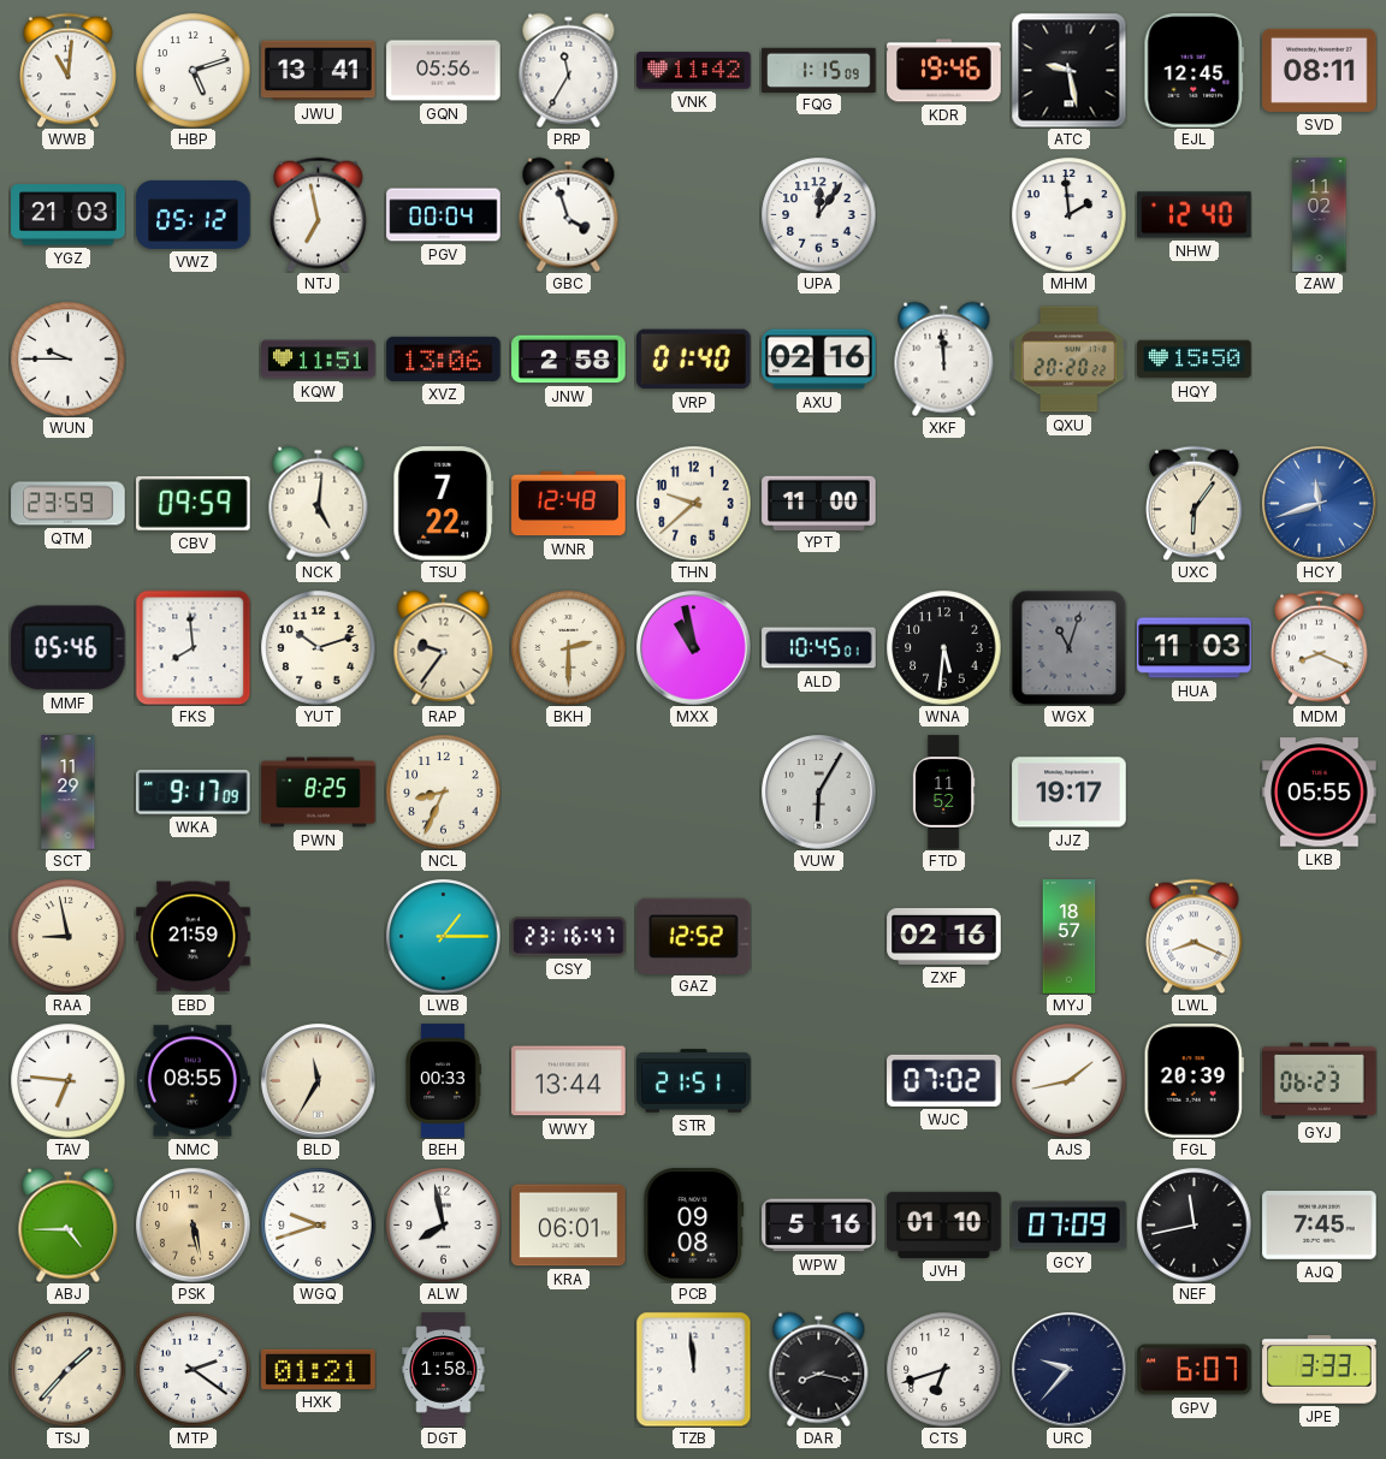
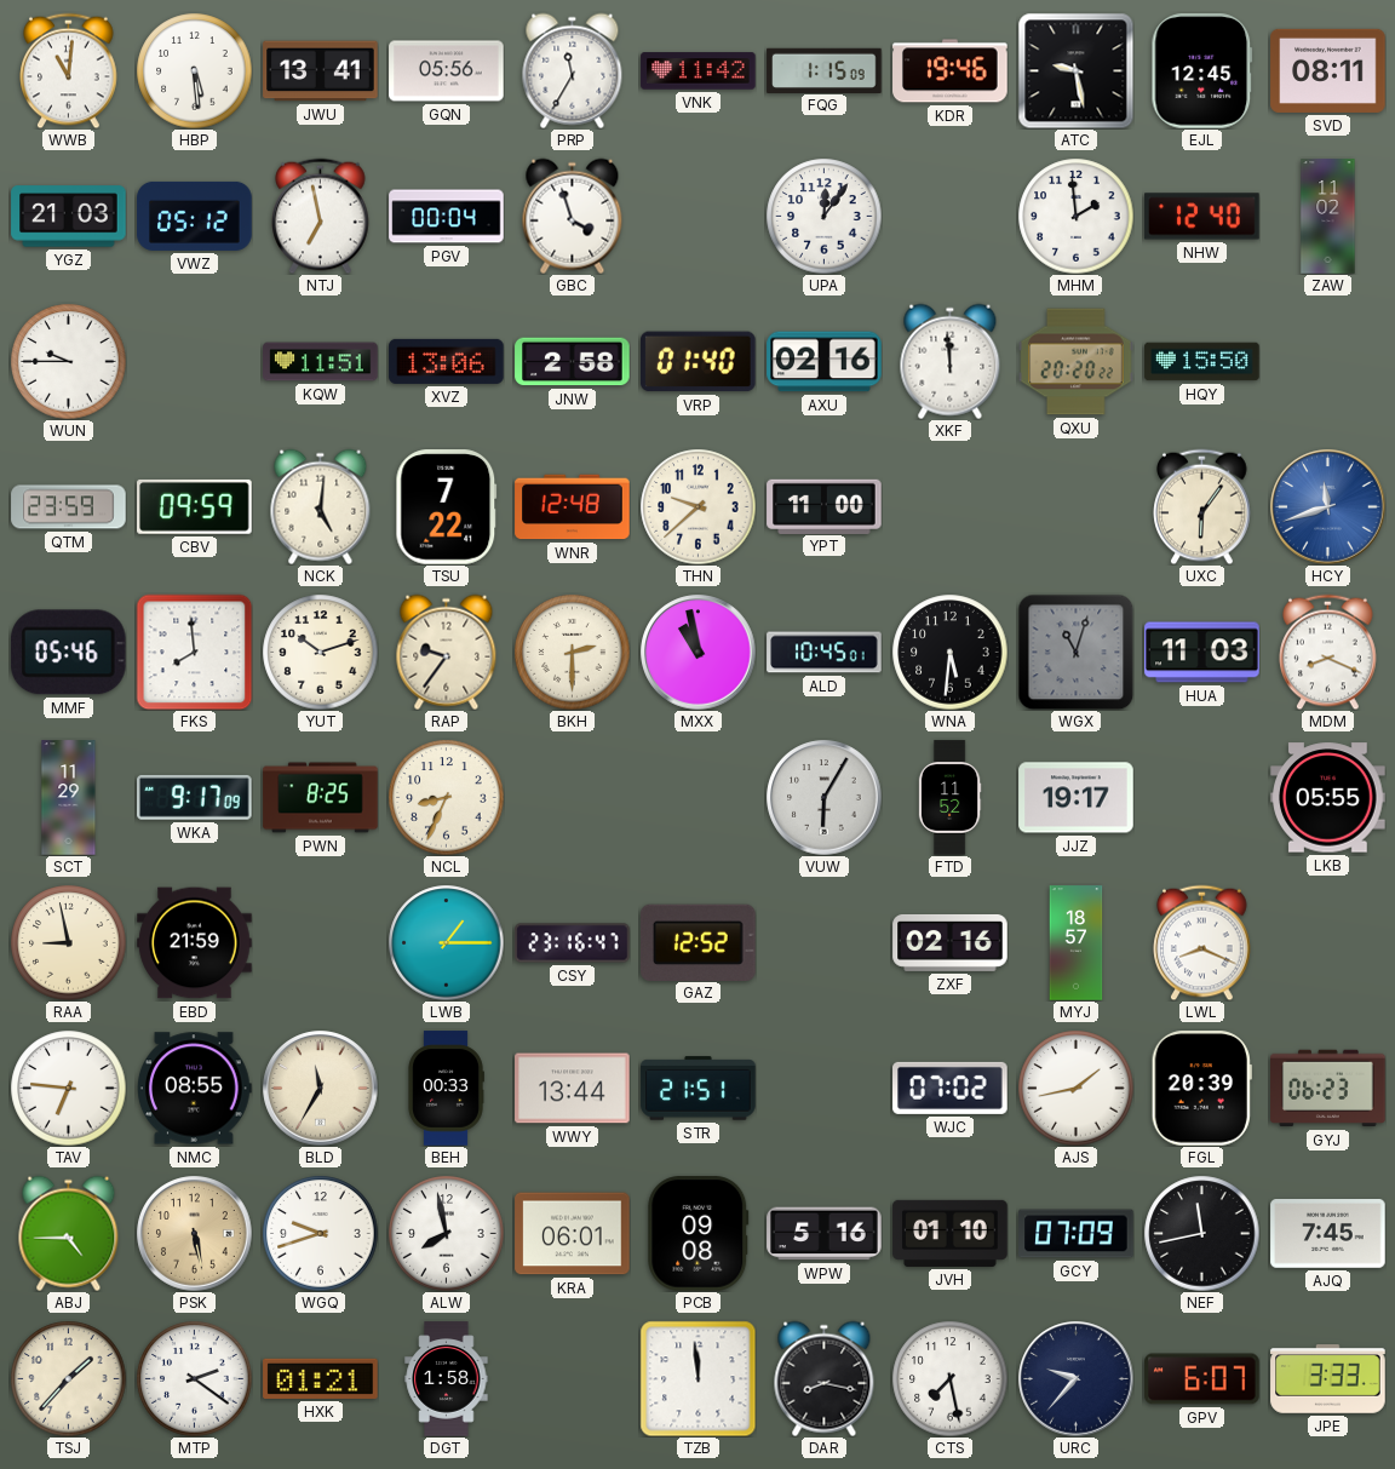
HBP: 5:12 -> 5:29 (194, 70)
CTS: 6:42 -> 7:28 (949, 1378)
